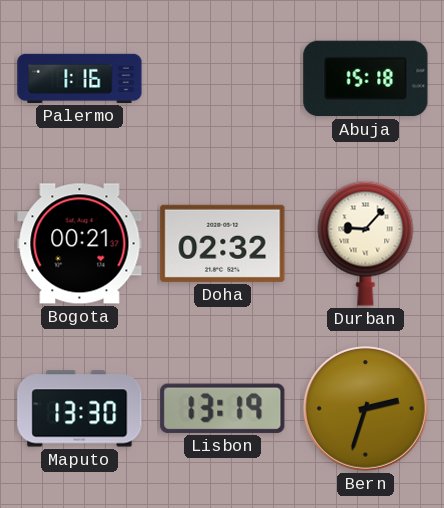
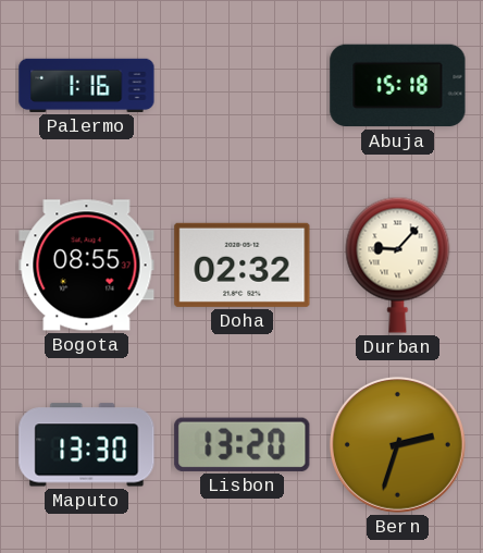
Bogota: 00:21 -> 08:55 (87, 266)
Lisbon: 13:19 -> 13:20 (243, 444)
